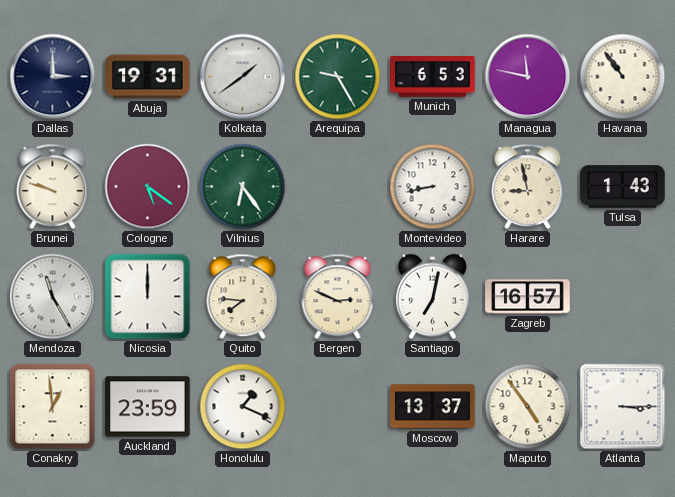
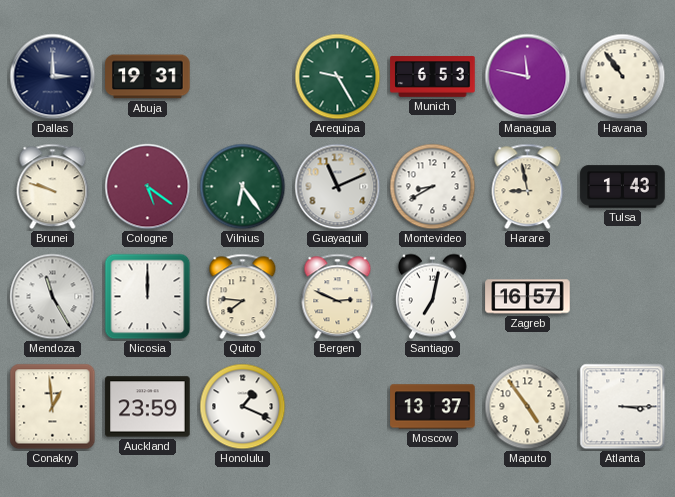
Kolkata: 1:39 -> none (243, 77)
Guayaquil: none -> 11:11 (338, 187)
Montevideo: 8:43 -> 8:40 (433, 187)
